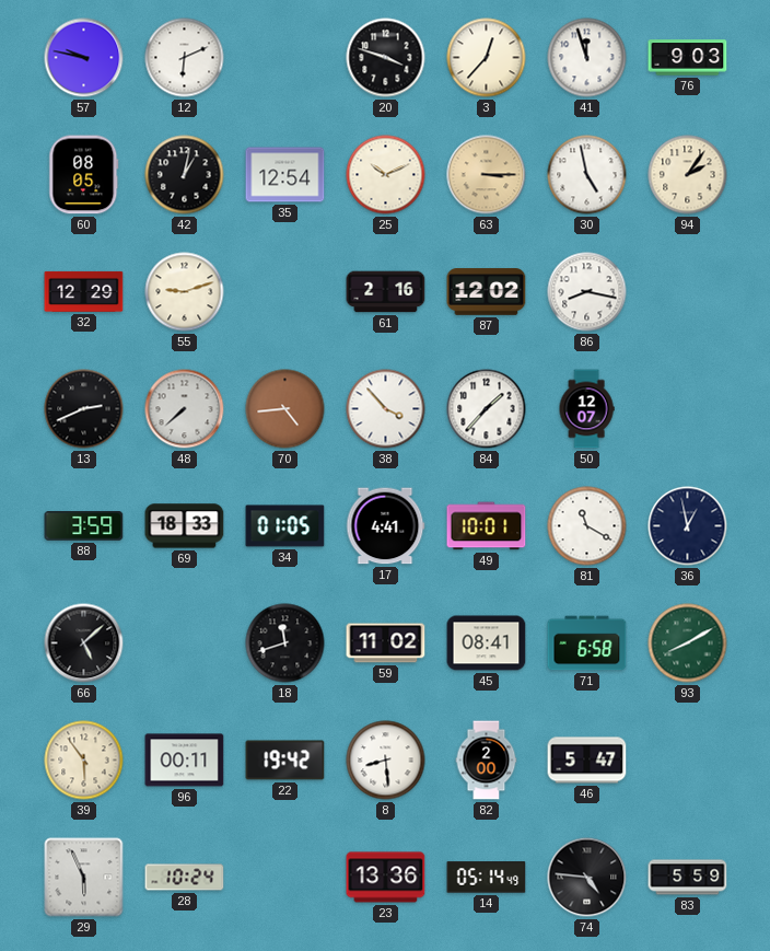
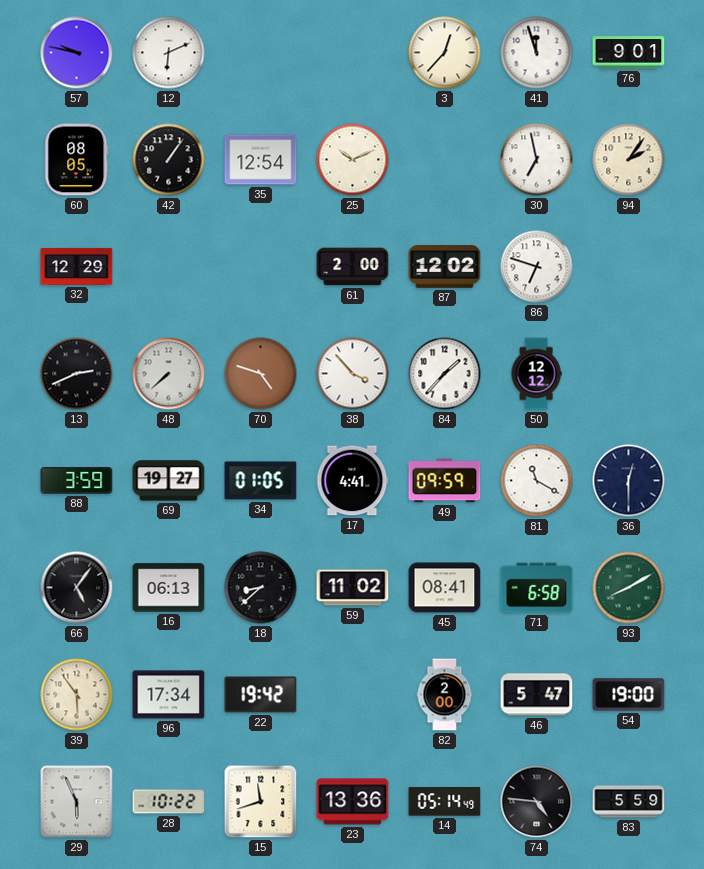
20: 3:48 -> none (386, 58)
76: 9:03 -> 9:01 (629, 53)
42: 1:02 -> 1:06 (169, 160)
63: 3:15 -> none (487, 175)
30: 4:58 -> 6:58 (537, 160)
55: 9:12 -> none (185, 292)
61: 2:16 -> 2:00 (353, 267)
86: 8:17 -> 6:48 (537, 267)
70: 4:44 -> 4:48 (261, 374)
50: 12:07 -> 12:12 (536, 374)
69: 18:33 -> 19:27 (169, 481)
49: 10:01 -> 09:59 (445, 481)
36: 12:58 -> 12:30 (629, 481)
66: 5:08 -> 5:06 (77, 588)
16: none -> 06:13 (169, 588)
18: 11:42 -> 8:38 (261, 588)
96: 00:11 -> 17:34 (169, 695)
8: 8:29 -> none (386, 761)
54: none -> 19:00 (629, 695)
28: 10:24 -> 10:22 (169, 802)
15: none -> 11:42 (261, 802)
